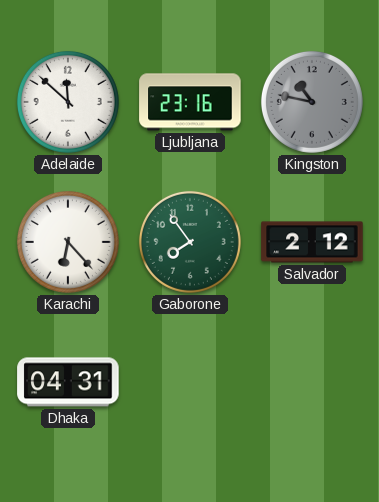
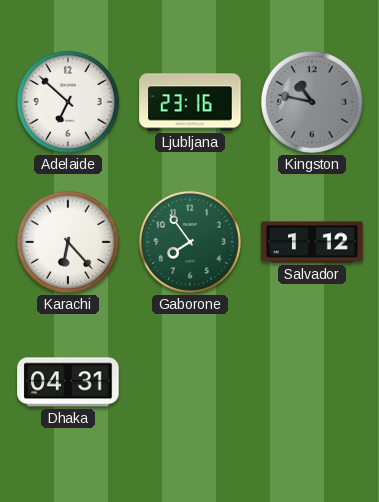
Adelaide: 11:52 -> 6:52 (68, 102)
Salvador: 2:12 -> 1:12 (312, 242)
